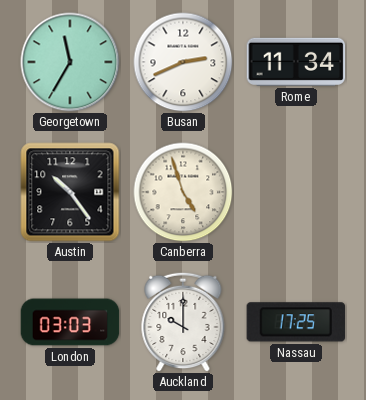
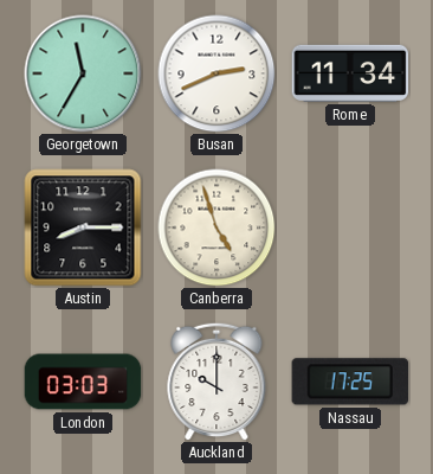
Austin: 10:24 -> 8:15 (83, 228)
